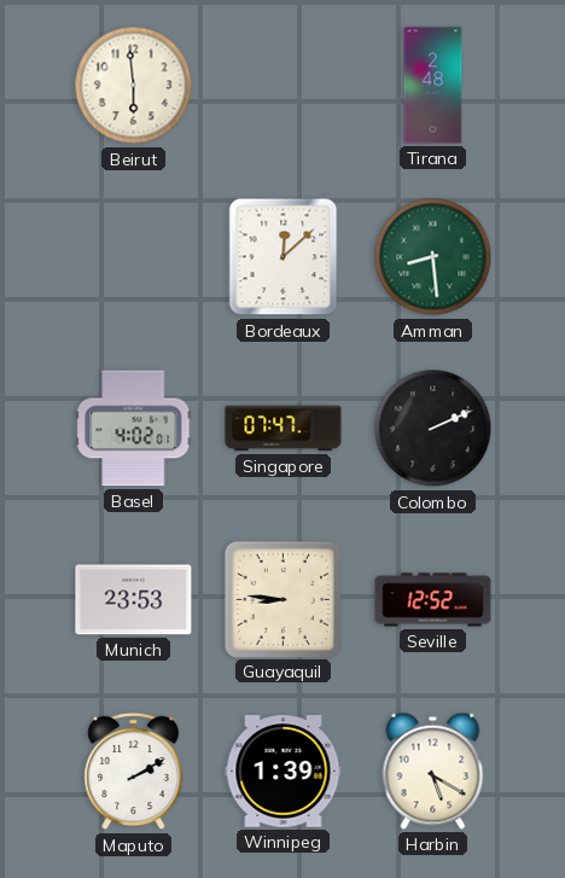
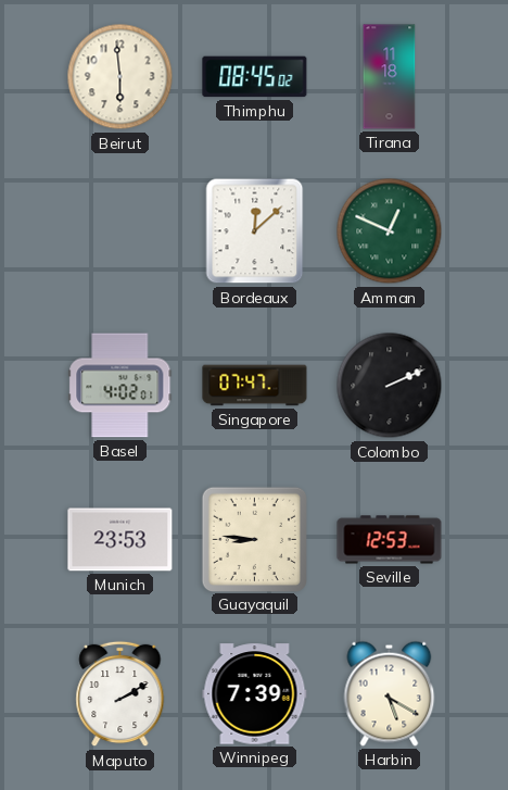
Thimphu: none -> 08:45 (255, 77)
Tirana: 2:48 -> 11:18 (390, 77)
Amman: 8:29 -> 12:49 (390, 231)
Seville: 12:52 -> 12:53 (390, 540)
Winnipeg: 1:39 -> 7:39 (255, 694)
